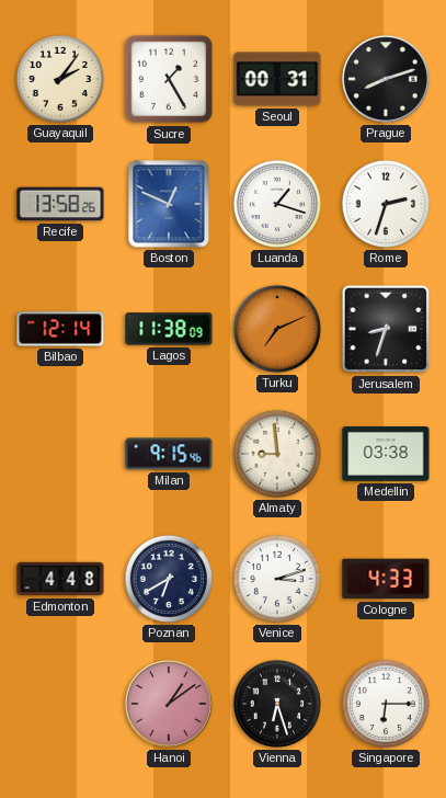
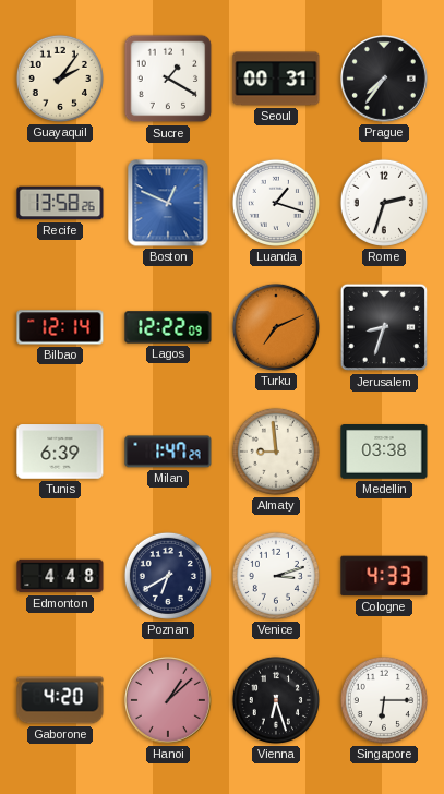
Sucre: 1:25 -> 1:20 (168, 79)
Prague: 8:12 -> 7:36 (384, 79)
Lagos: 11:38 -> 12:22 (168, 327)
Tunis: none -> 6:39 (60, 452)
Milan: 9:15 -> 1:47 (168, 452)
Gaborone: none -> 4:20 (60, 700)
Hanoi: 1:09 -> 1:08 (168, 700)
